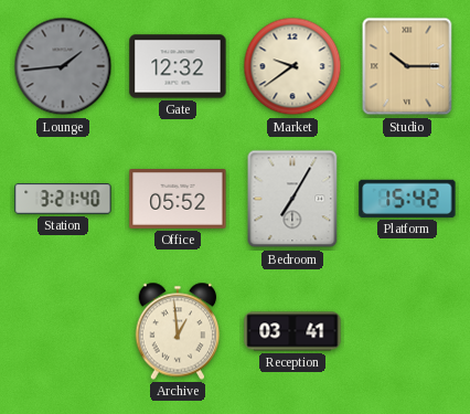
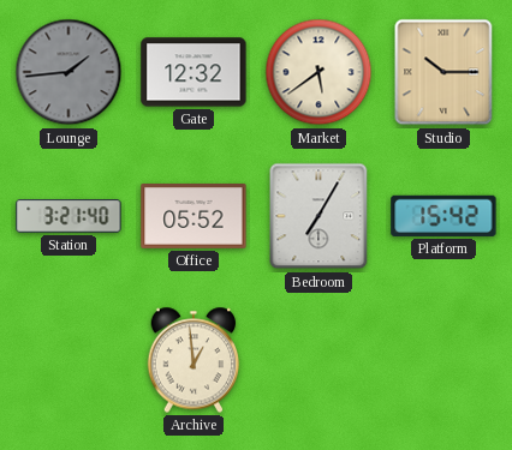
Market: 9:39 -> 5:39 (318, 72)
Reception: 03:41 -> none (292, 331)
